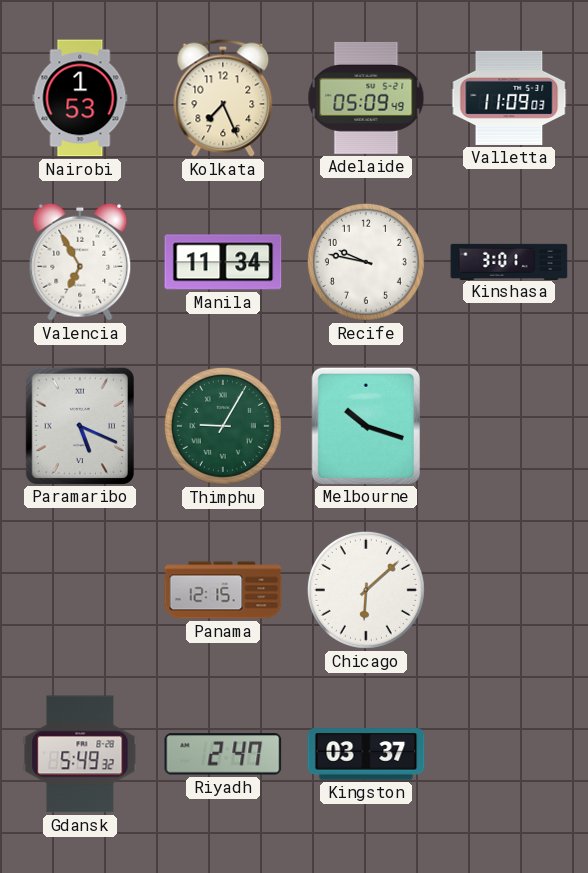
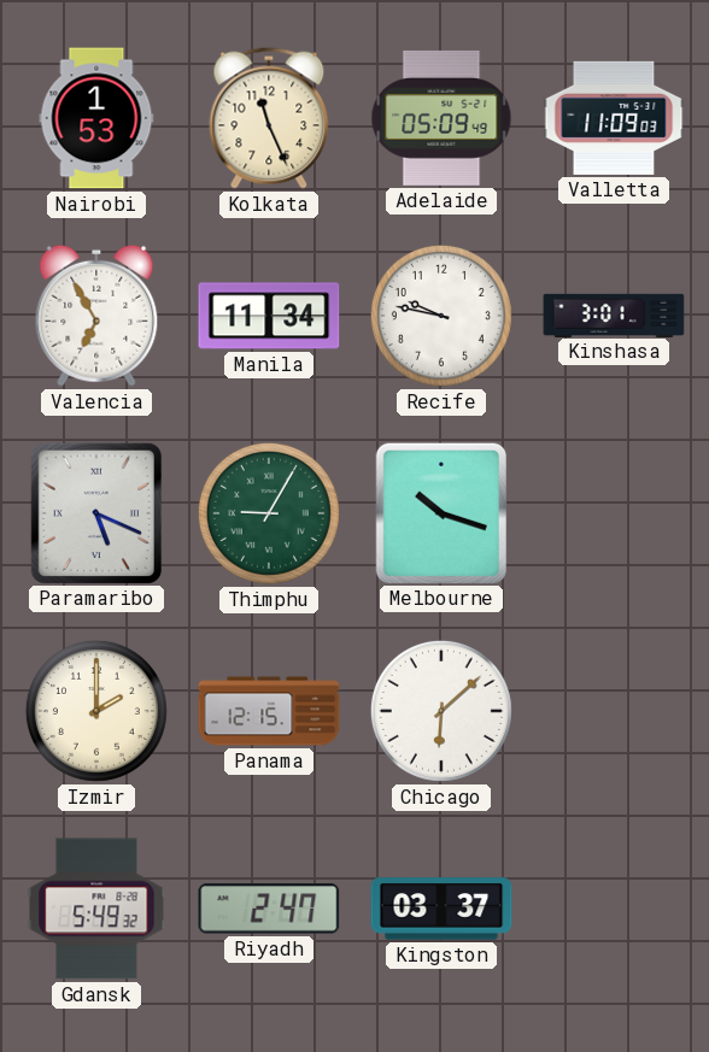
Kolkata: 7:26 -> 11:26 (269, 118)
Izmir: none -> 2:00 (96, 711)
